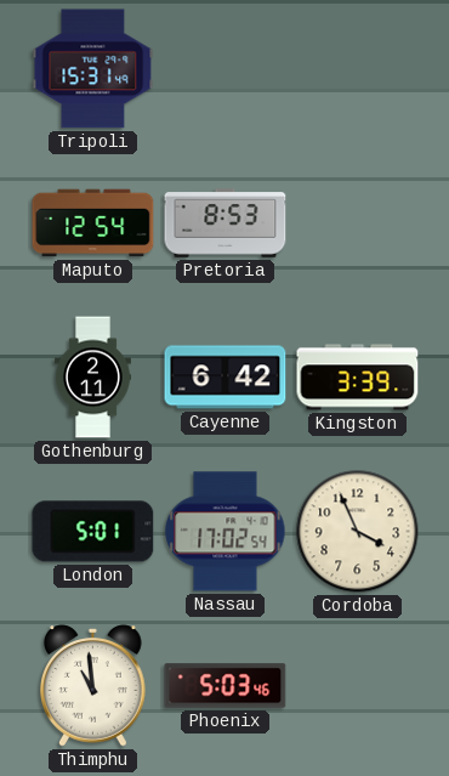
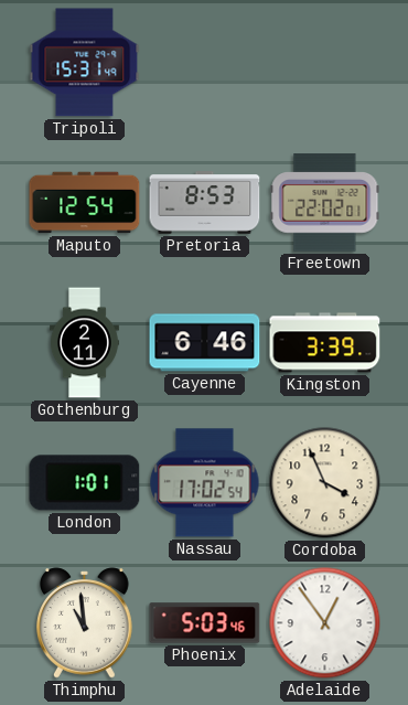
Freetown: none -> 22:02 (325, 203)
Cayenne: 6:42 -> 6:46 (205, 343)
London: 5:01 -> 1:01 (85, 483)
Adelaide: none -> 12:54 (325, 623)
